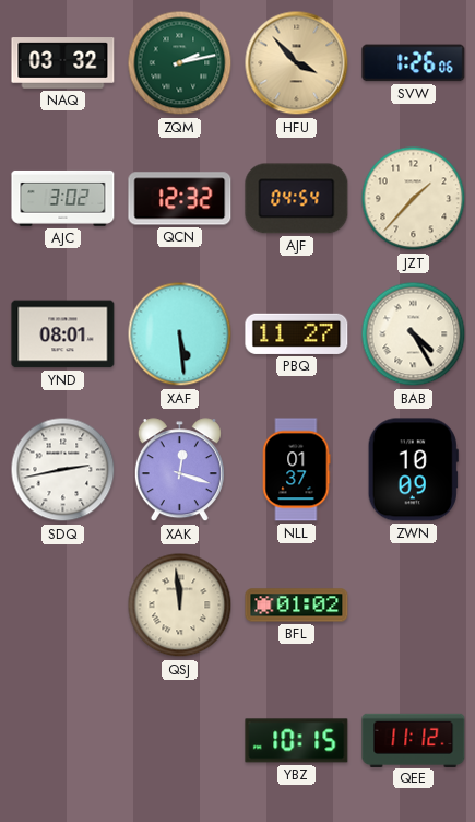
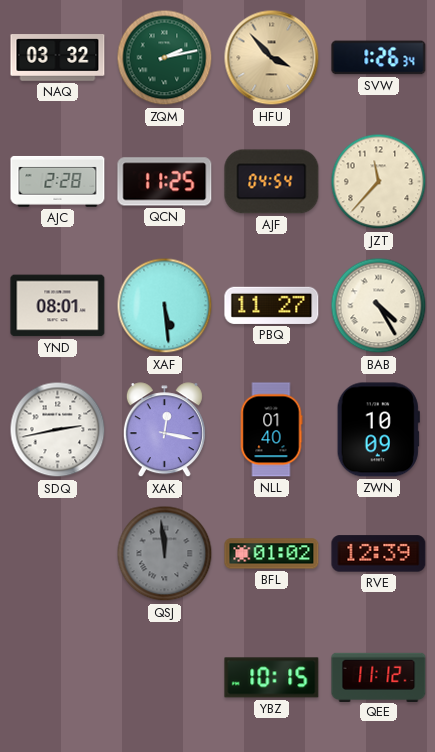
SVW: 1:26:06 -> 1:26:34 (379, 58)
AJC: 3:02 -> 2:28 (58, 181)
QCN: 12:32 -> 11:25 (165, 182)
JZT: 1:37 -> 11:37 (379, 182)
XAK: 12:18 -> 12:17 (164, 430)
NLL: 01:37 -> 01:40 (271, 430)
QSJ dial: cream -> grey (165, 554)
RVE: none -> 12:39 (379, 554)
